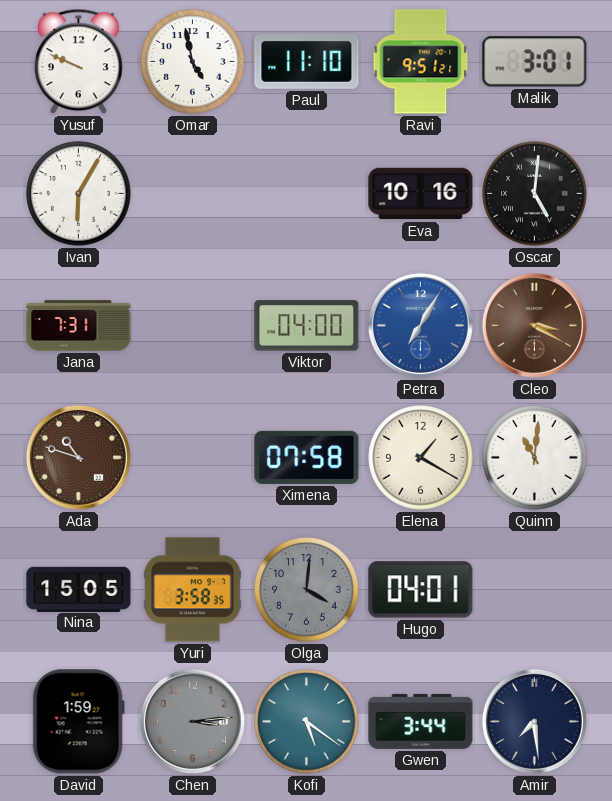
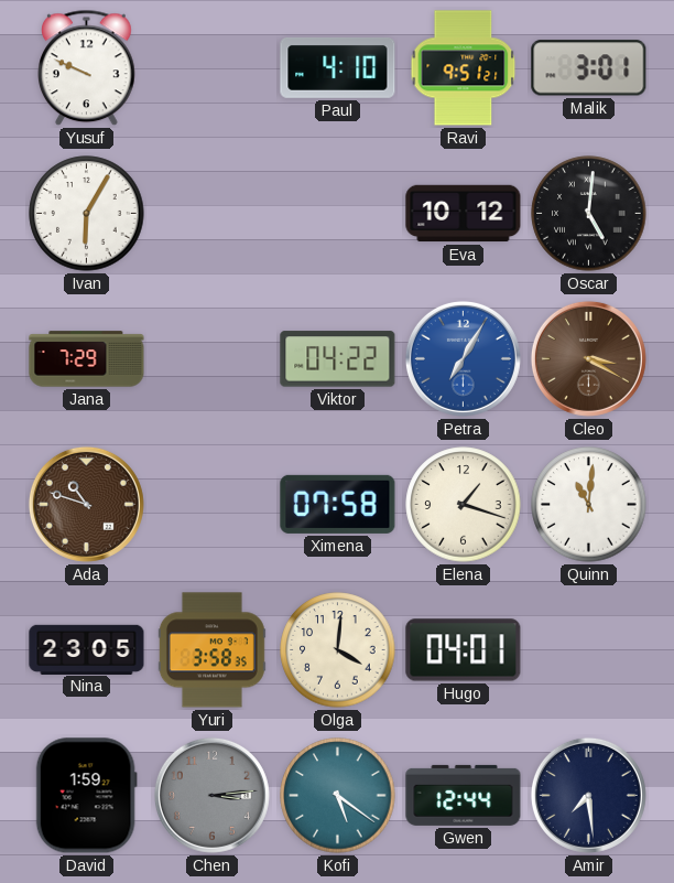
Omar: 4:58 -> none (193, 62)
Paul: 11:10 -> 4:10 (338, 68)
Eva: 10:16 -> 10:12 (464, 214)
Jana: 7:31 -> 7:29 (87, 359)
Viktor: 04:00 -> 04:22 (338, 359)
Elena: 1:20 -> 1:18 (464, 505)
Nina: 15:05 -> 23:05 (87, 649)
Olga dial: grey -> cream (338, 650)
Gwen: 3:44 -> 12:44 (464, 795)
